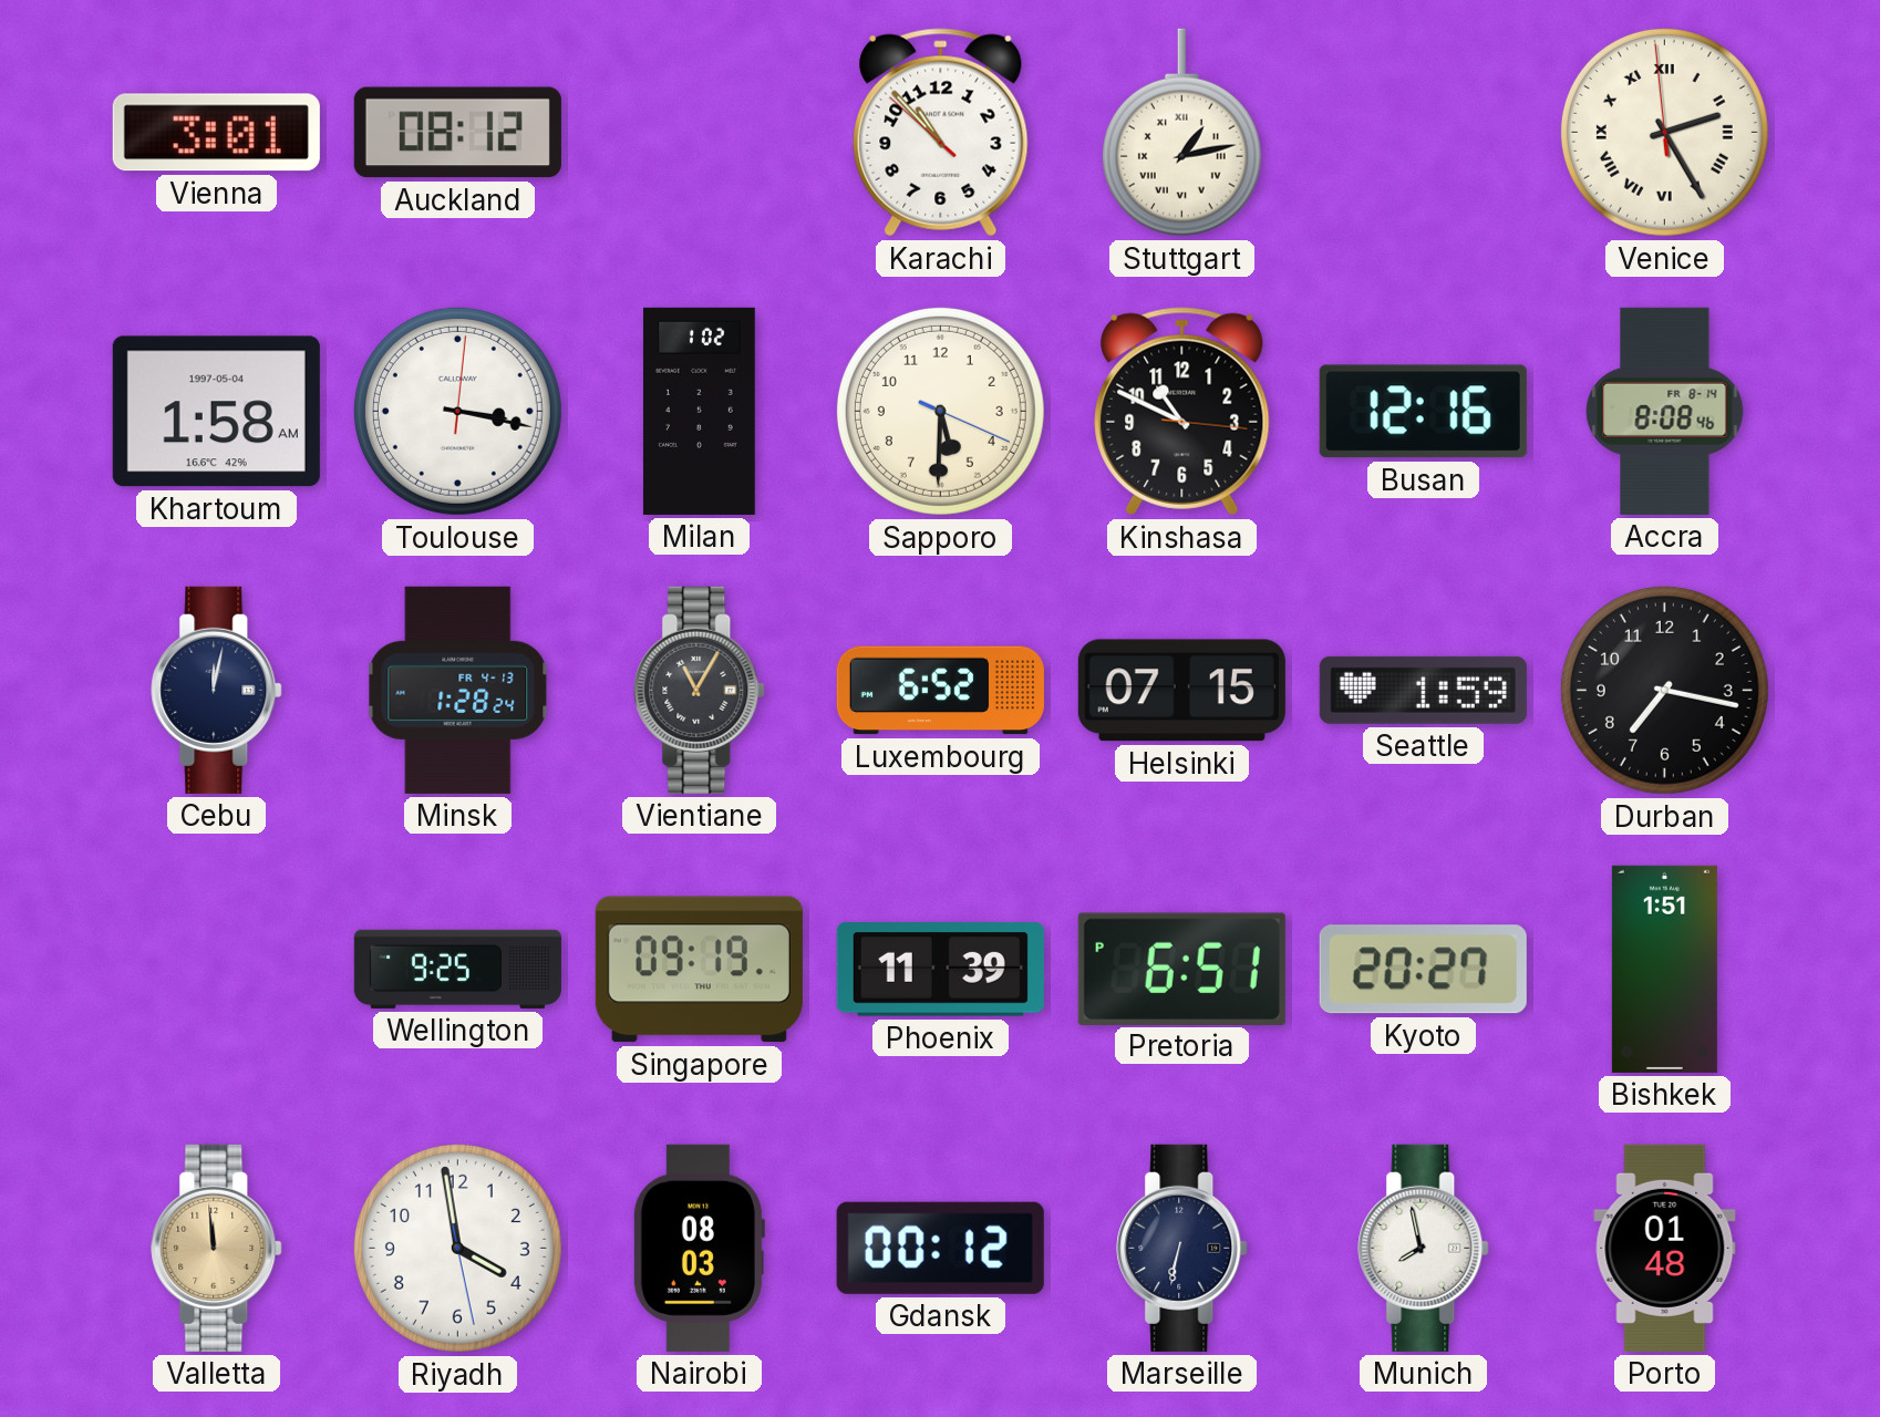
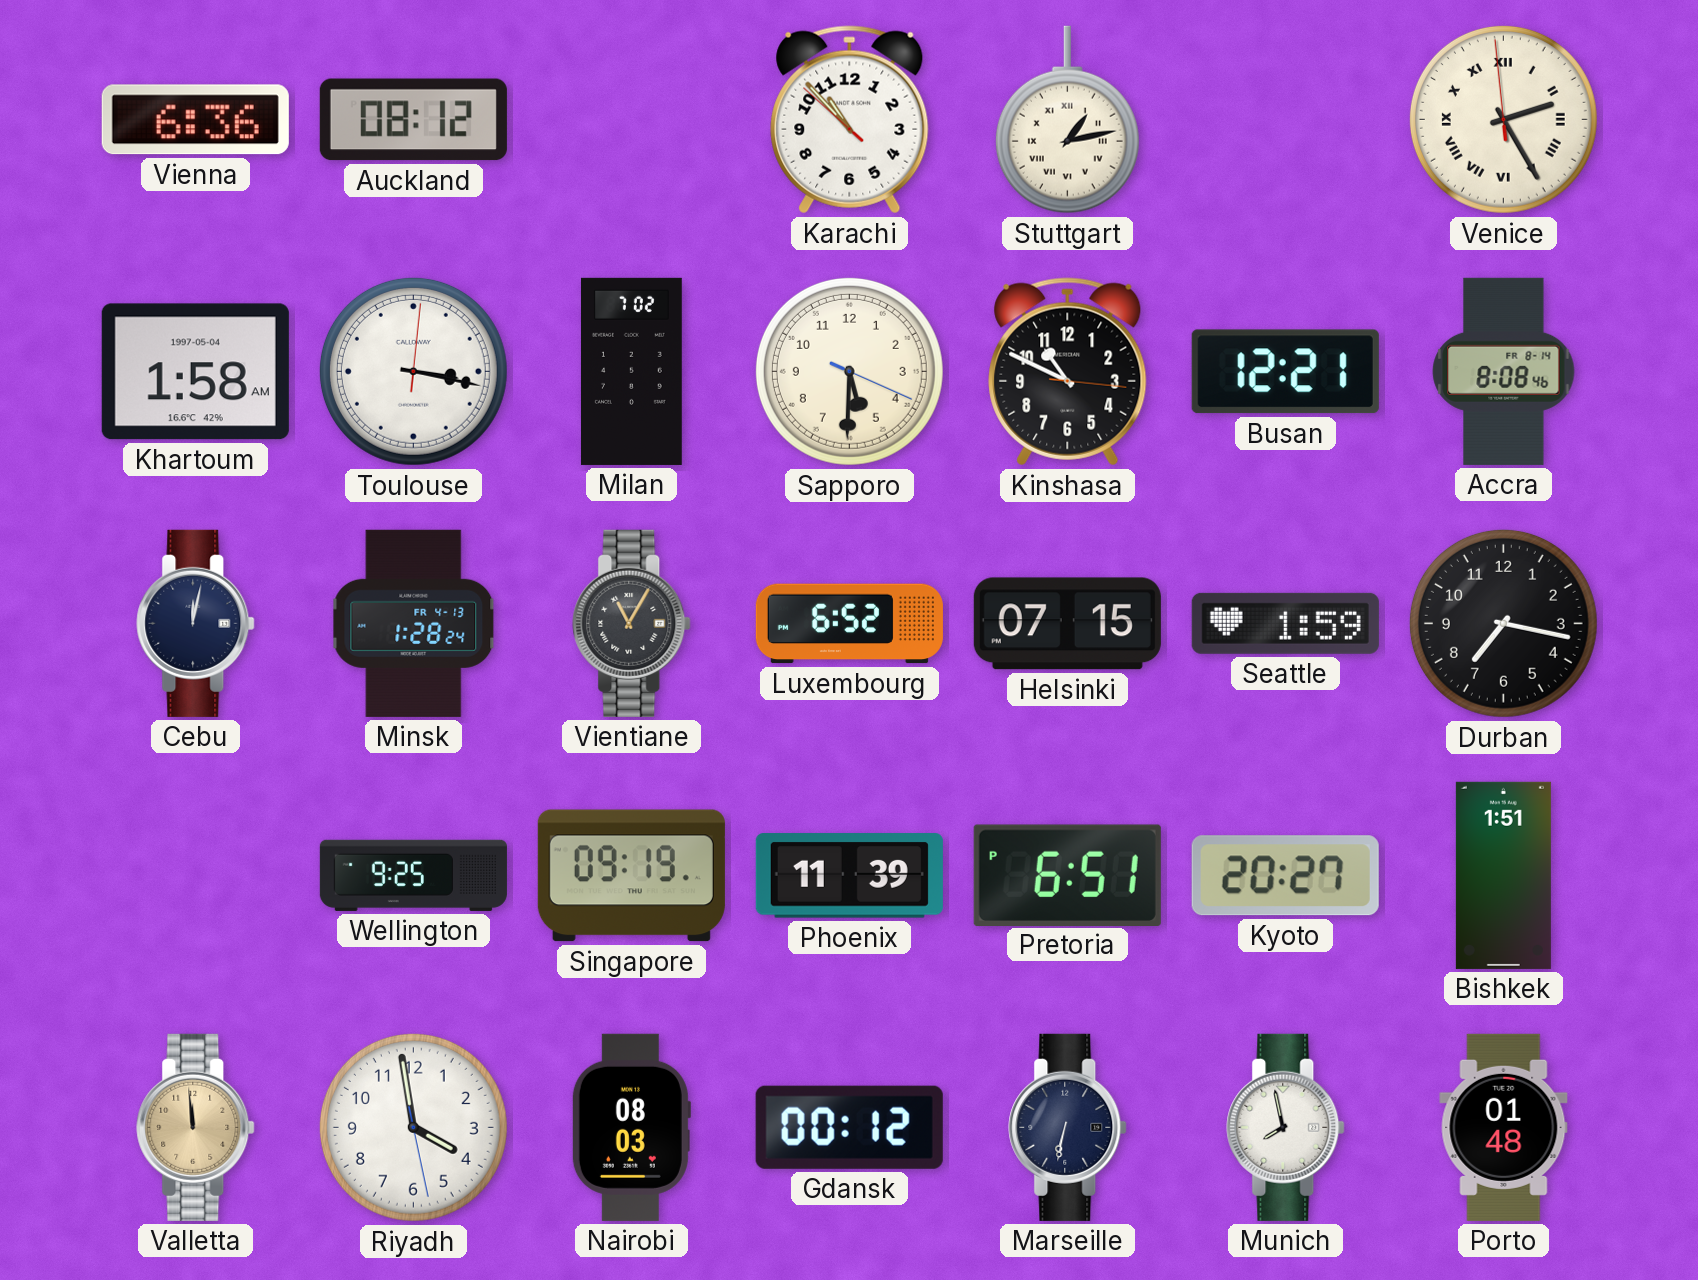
Vienna: 3:01 -> 6:36 (195, 120)
Milan: 1:02 -> 7:02 (631, 371)
Busan: 12:16 -> 12:21 (1285, 372)
